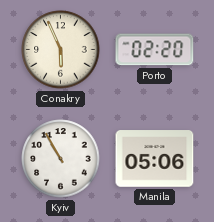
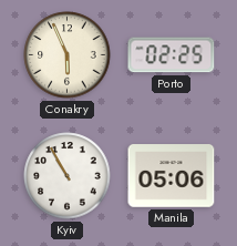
Porto: 02:20 -> 02:25 (172, 55)
